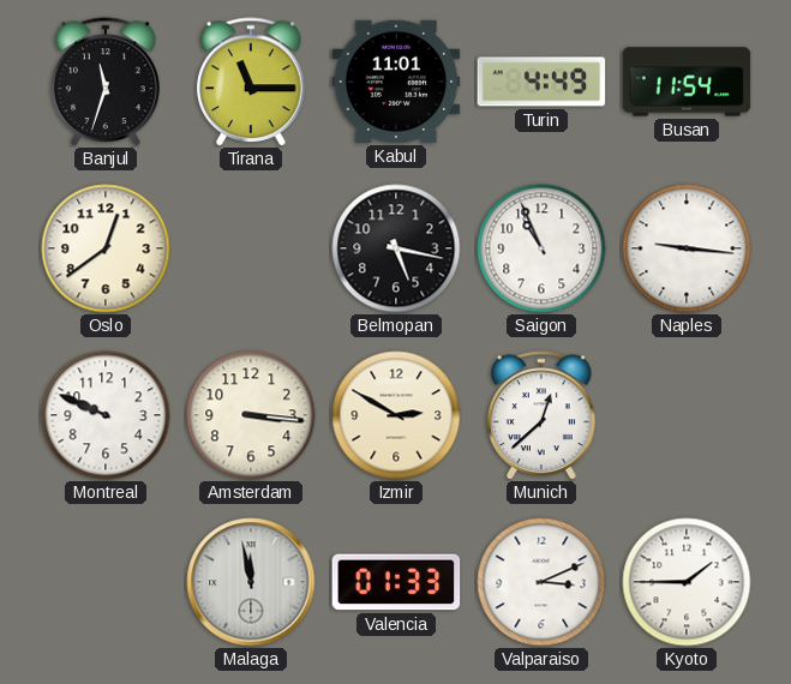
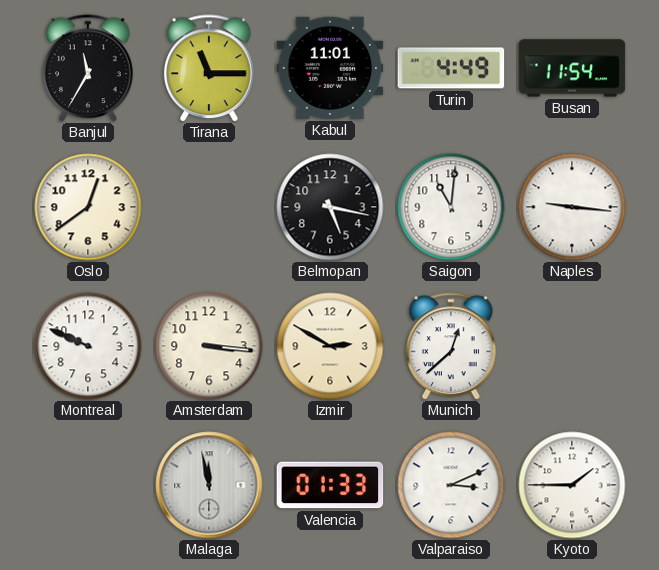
Banjul: 11:33 -> 11:35 (89, 68)
Saigon: 10:56 -> 11:01 (451, 207)
